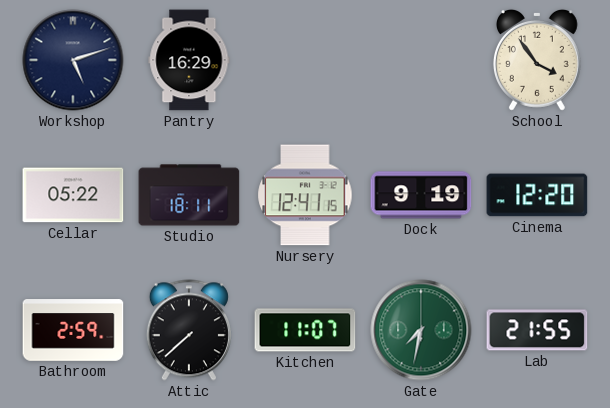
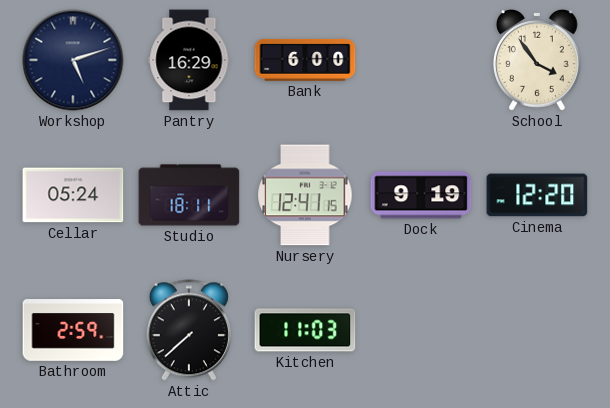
Bank: none -> 6:00 (305, 60)
Cellar: 05:22 -> 05:24 (73, 195)
Kitchen: 11:07 -> 11:03 (305, 330)
Gate: 7:32 -> none (421, 330)
Lab: 21:55 -> none (537, 330)
